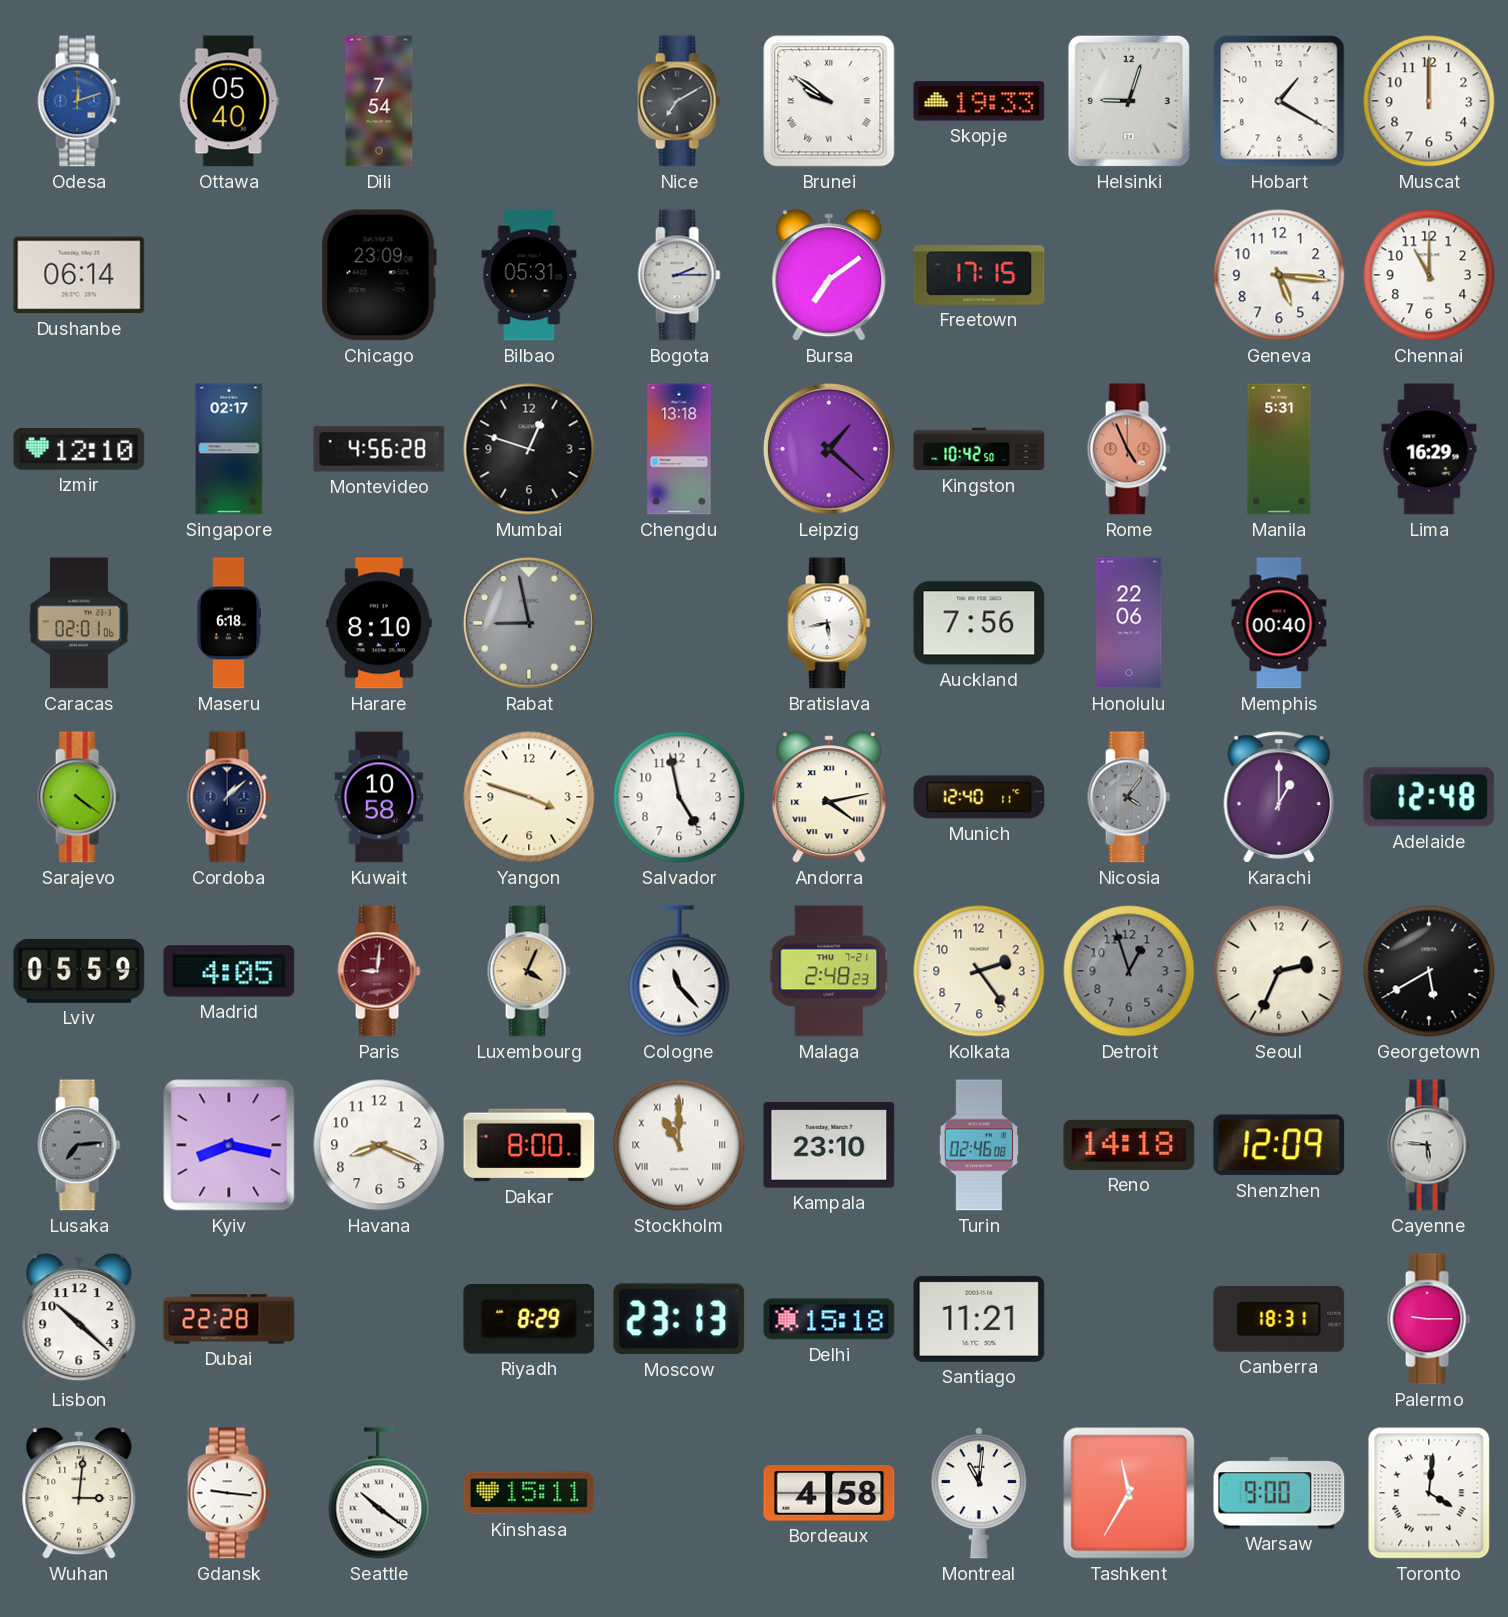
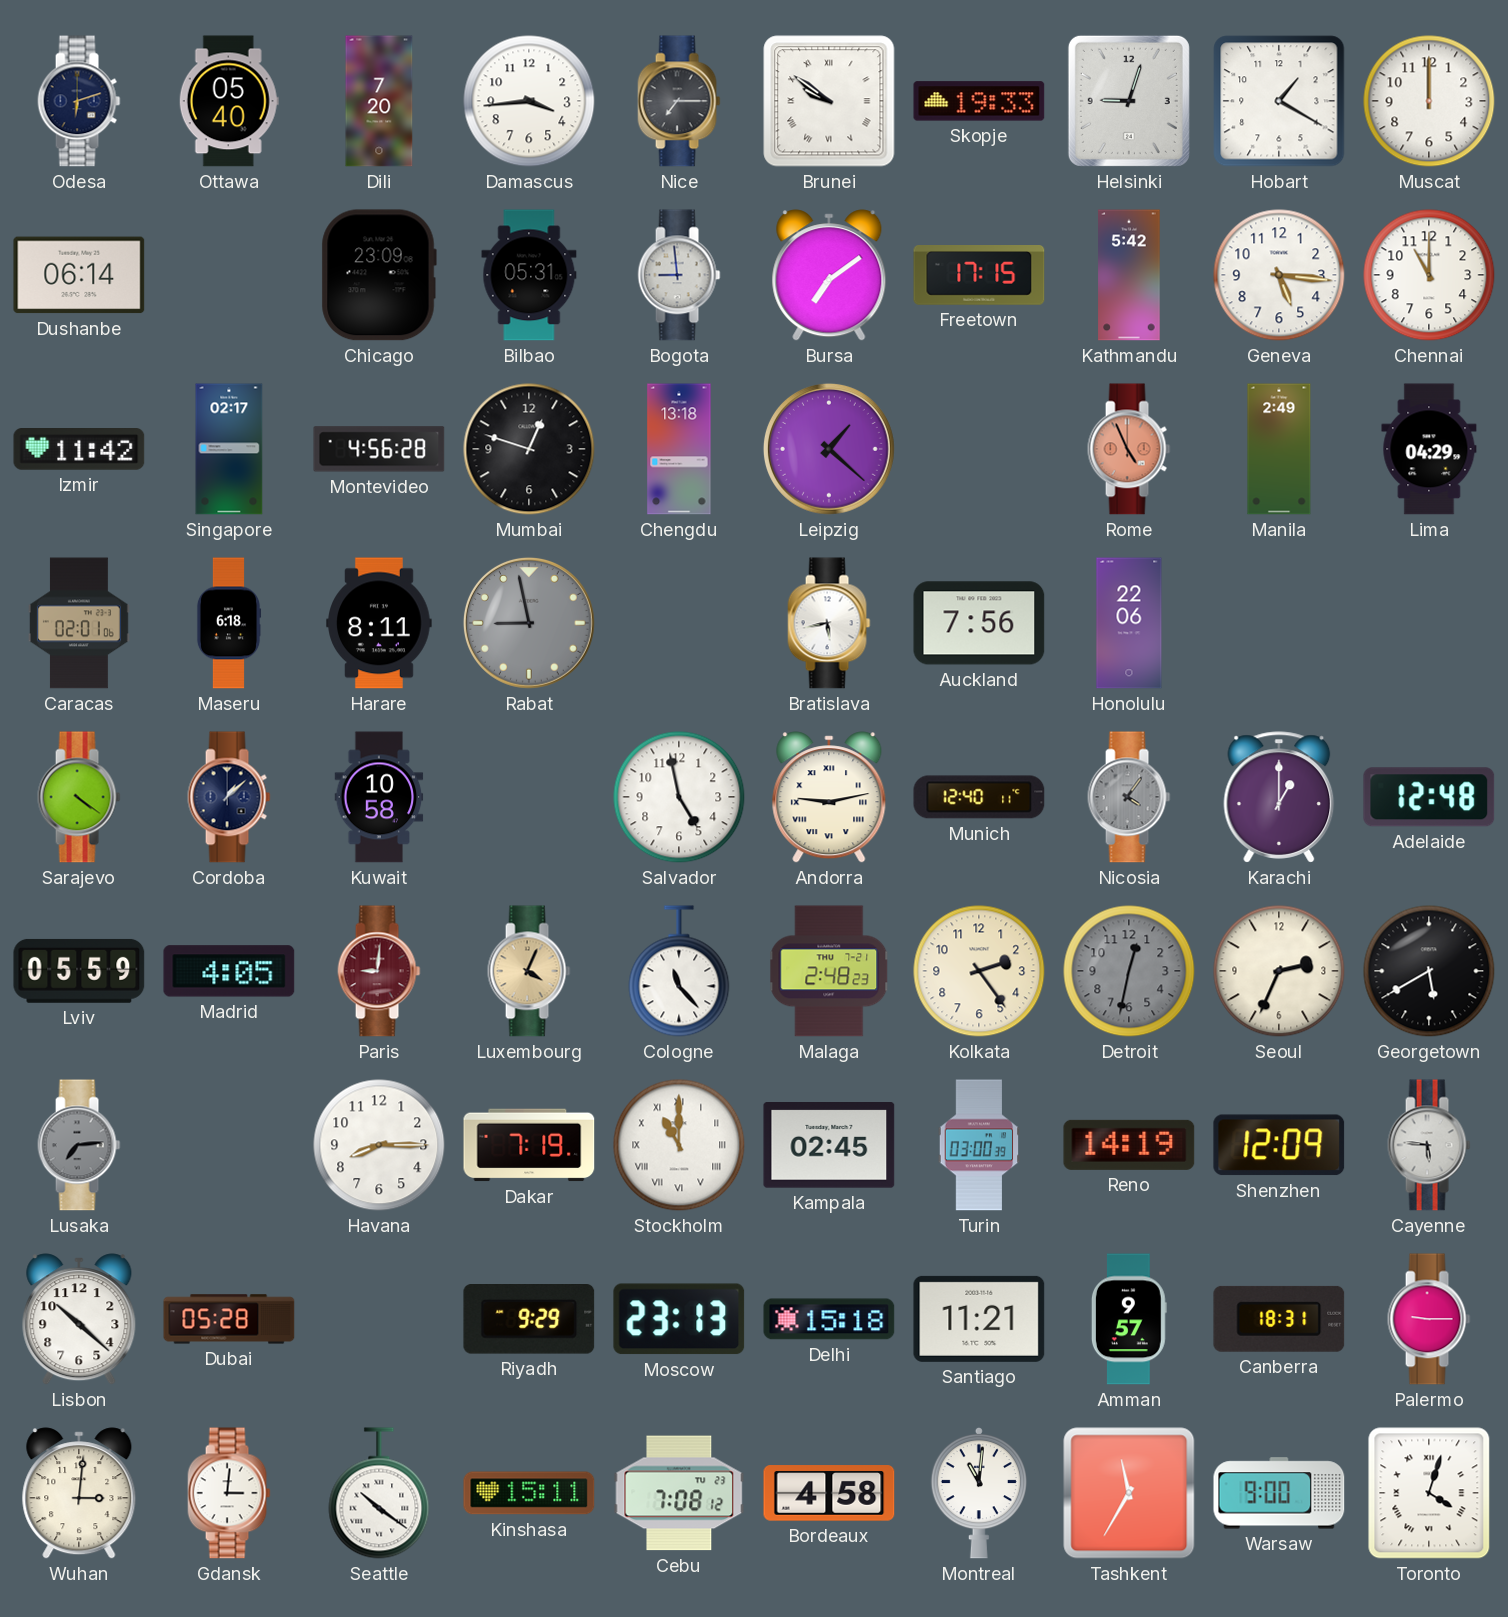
Odesa: 12:12 -> 6:12 (79, 101)
Odesa dial: blue -> navy (79, 101)
Dili: 7:54 -> 7:20 (379, 101)
Damascus: none -> 3:44 (529, 101)
Nice: 7:10 -> 7:15 (679, 101)
Bogota: 2:15 -> 8:59 (679, 275)
Kathmandu: none -> 5:42 (1129, 275)
Izmir: 12:10 -> 11:42 (79, 449)
Kingston: 10:42 -> none (979, 449)
Manila: 5:31 -> 2:49 (1279, 449)
Lima: 16:29 -> 04:29 (1429, 449)
Harare: 8:10 -> 8:11 (379, 623)
Memphis: 00:40 -> none (1279, 623)
Yangon: 3:48 -> none (529, 797)
Andorra: 4:13 -> 9:13 (829, 797)
Detroit: 12:57 -> 12:32 (1129, 971)
Kyiv: 8:17 -> none (229, 1145)
Havana: 8:19 -> 8:15 (379, 1145)
Dakar: 8:00 -> 7:19 (529, 1145)
Kampala: 23:10 -> 02:45 (829, 1145)
Turin: 02:46 -> 03:00 (979, 1145)
Reno: 14:18 -> 14:19 (1129, 1145)
Dubai: 22:28 -> 05:28 (229, 1319)
Riyadh: 8:29 -> 9:29 (529, 1320)
Amman: none -> 9:57 (1129, 1319)
Gdansk: 9:16 -> 3:01 (229, 1493)
Cebu: none -> 7:08 (679, 1493)
Toronto: 4:01 -> 4:03 (1429, 1493)
